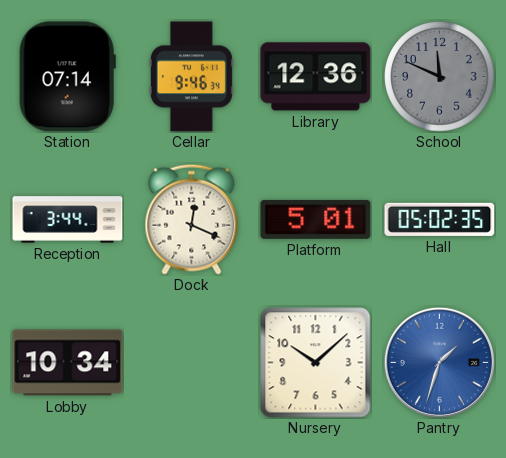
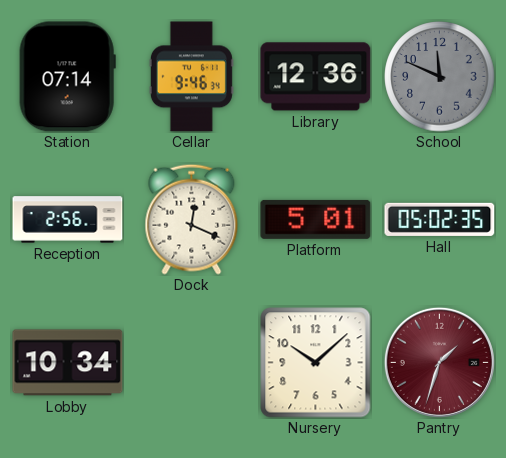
Reception: 3:44 -> 2:56 (68, 220)
Pantry dial: blue -> burgundy (439, 362)
